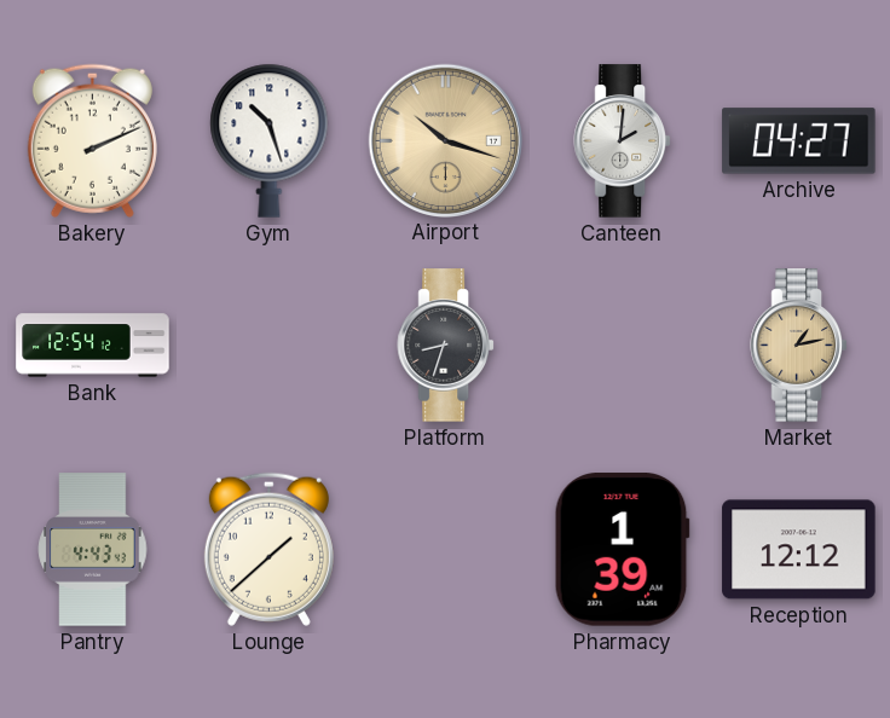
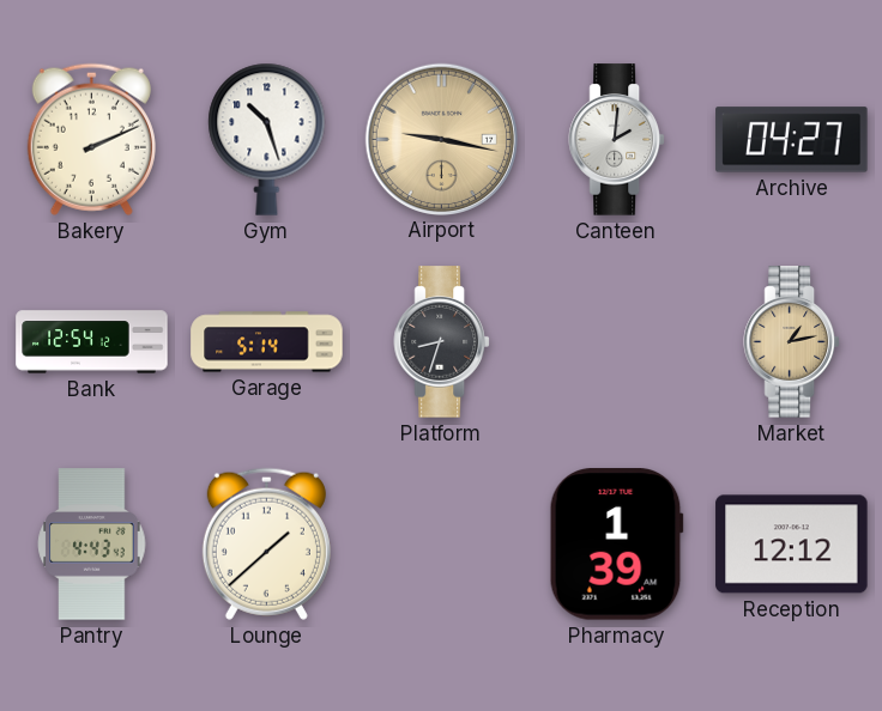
Airport: 10:18 -> 9:17 (441, 139)
Garage: none -> 5:14 (267, 342)
